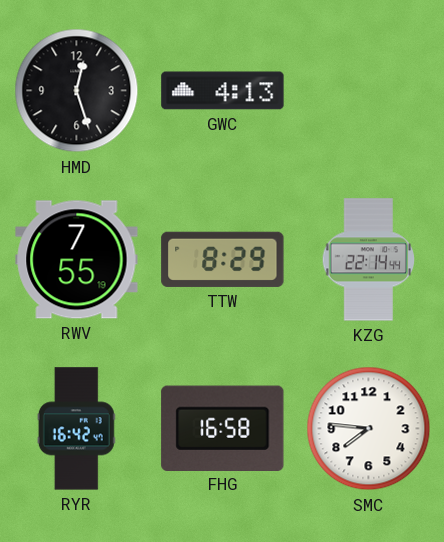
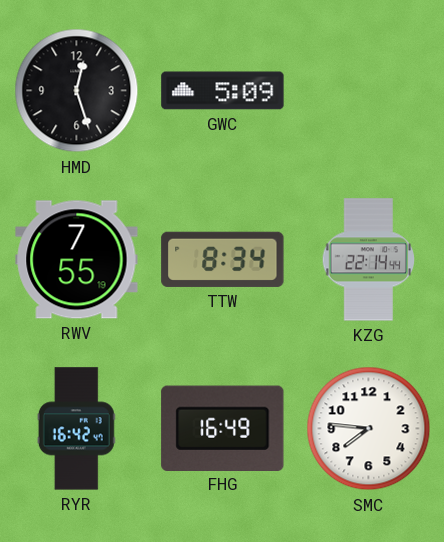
GWC: 4:13 -> 5:09 (223, 91)
TTW: 8:29 -> 8:34 (223, 259)
FHG: 16:58 -> 16:49 (223, 428)
